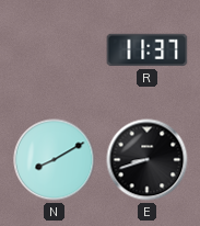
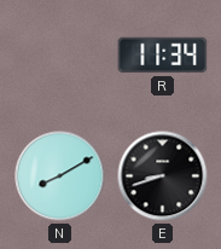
R: 11:37 -> 11:34 (163, 56)
